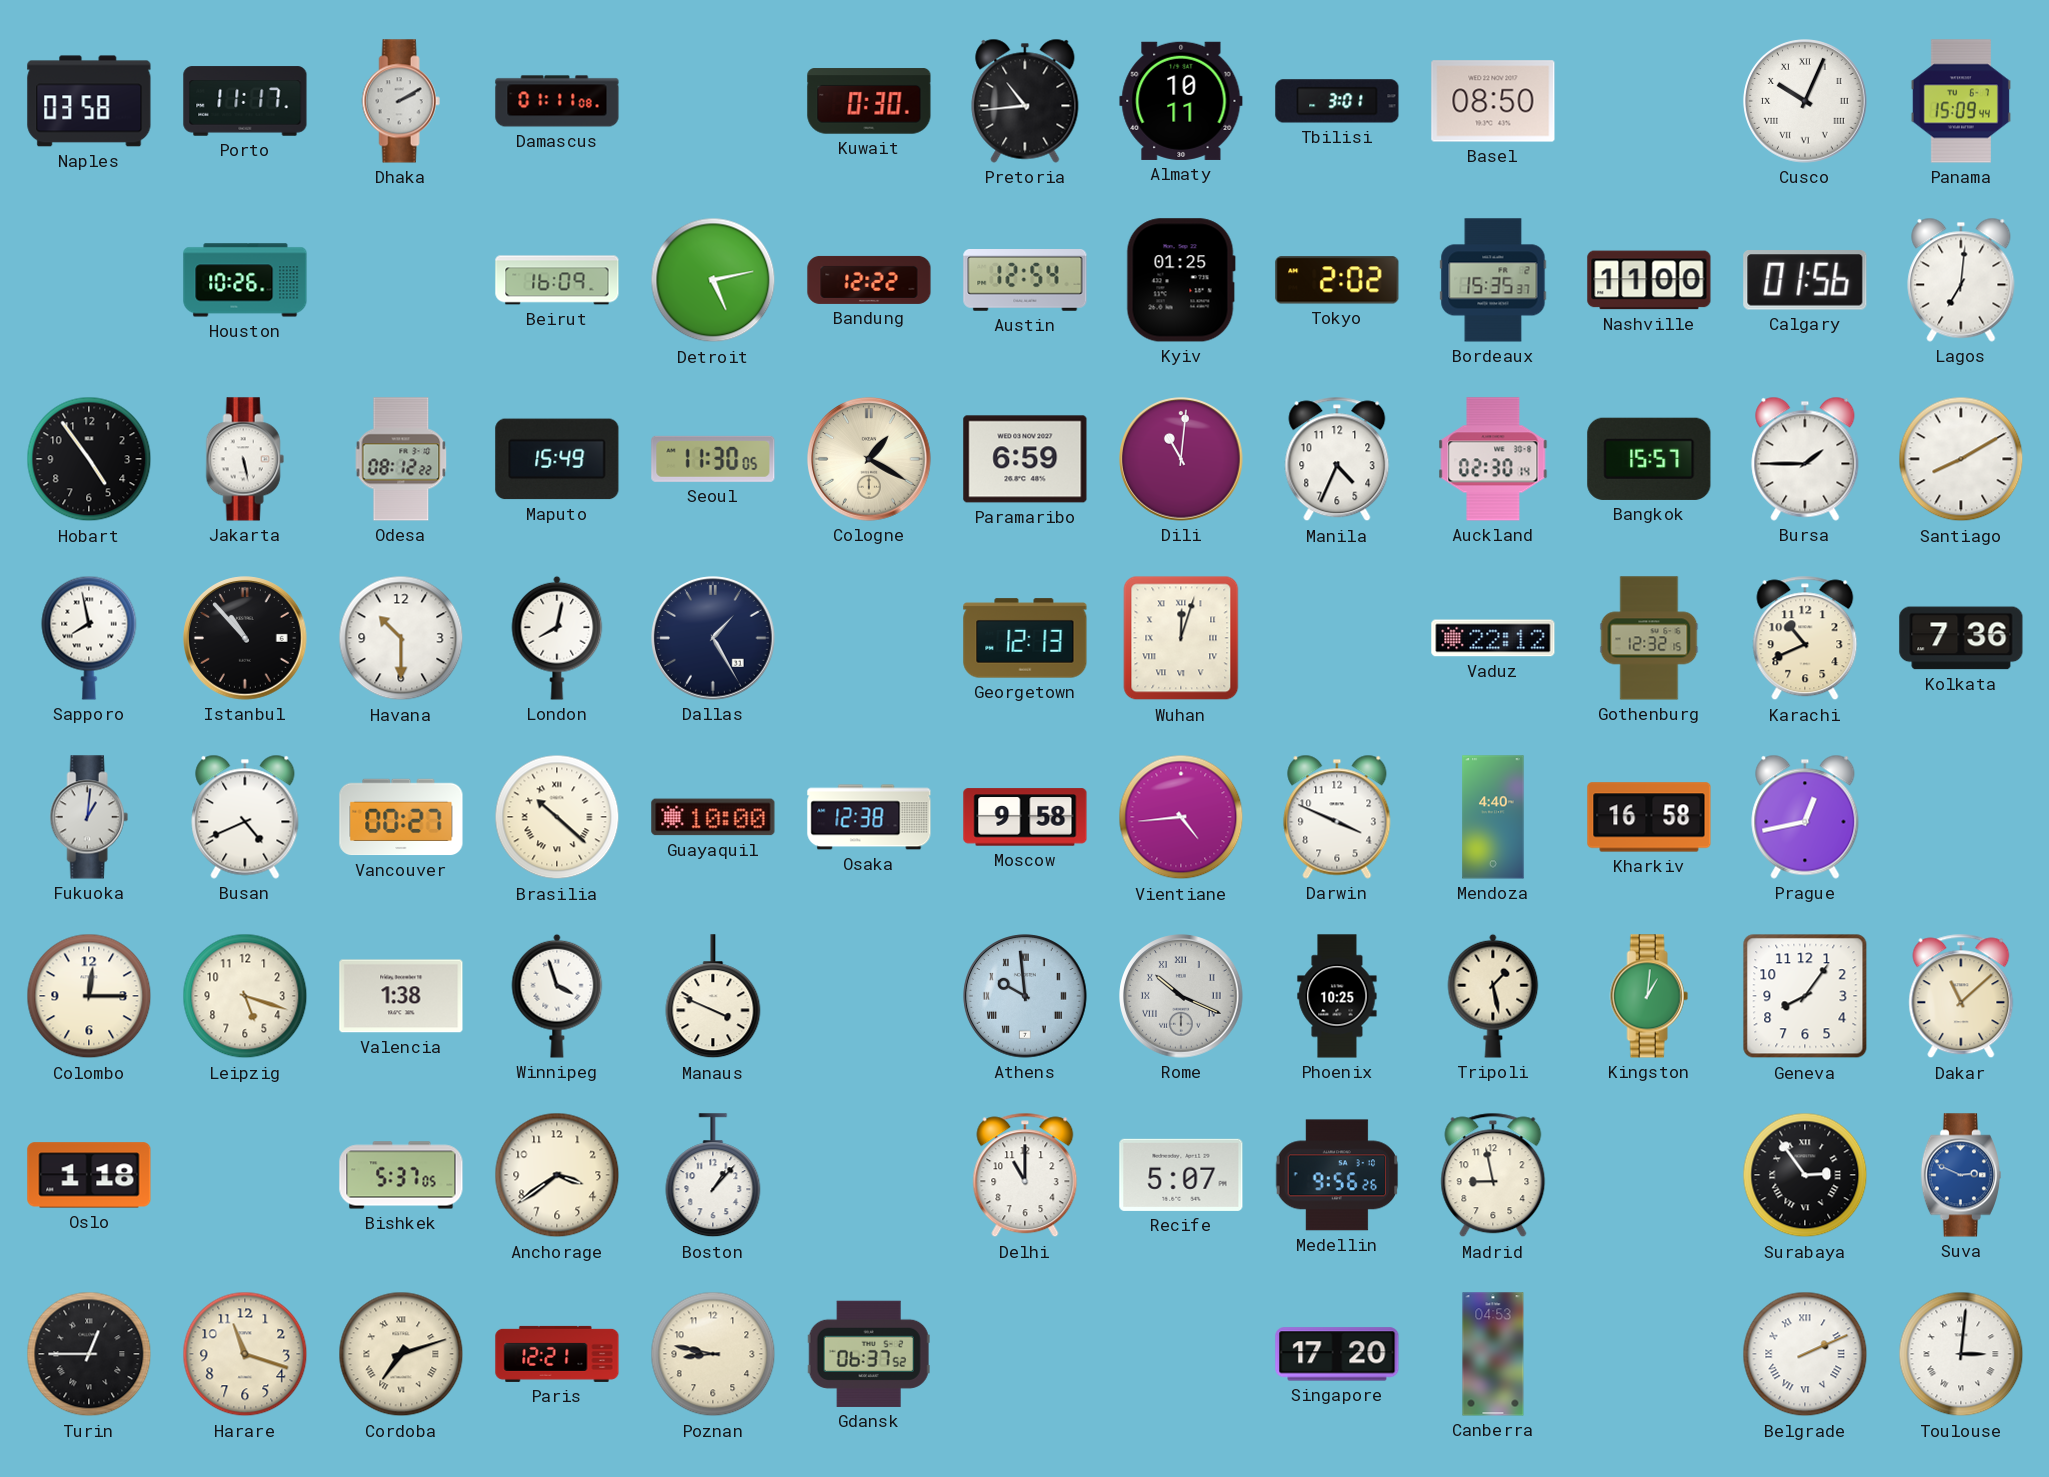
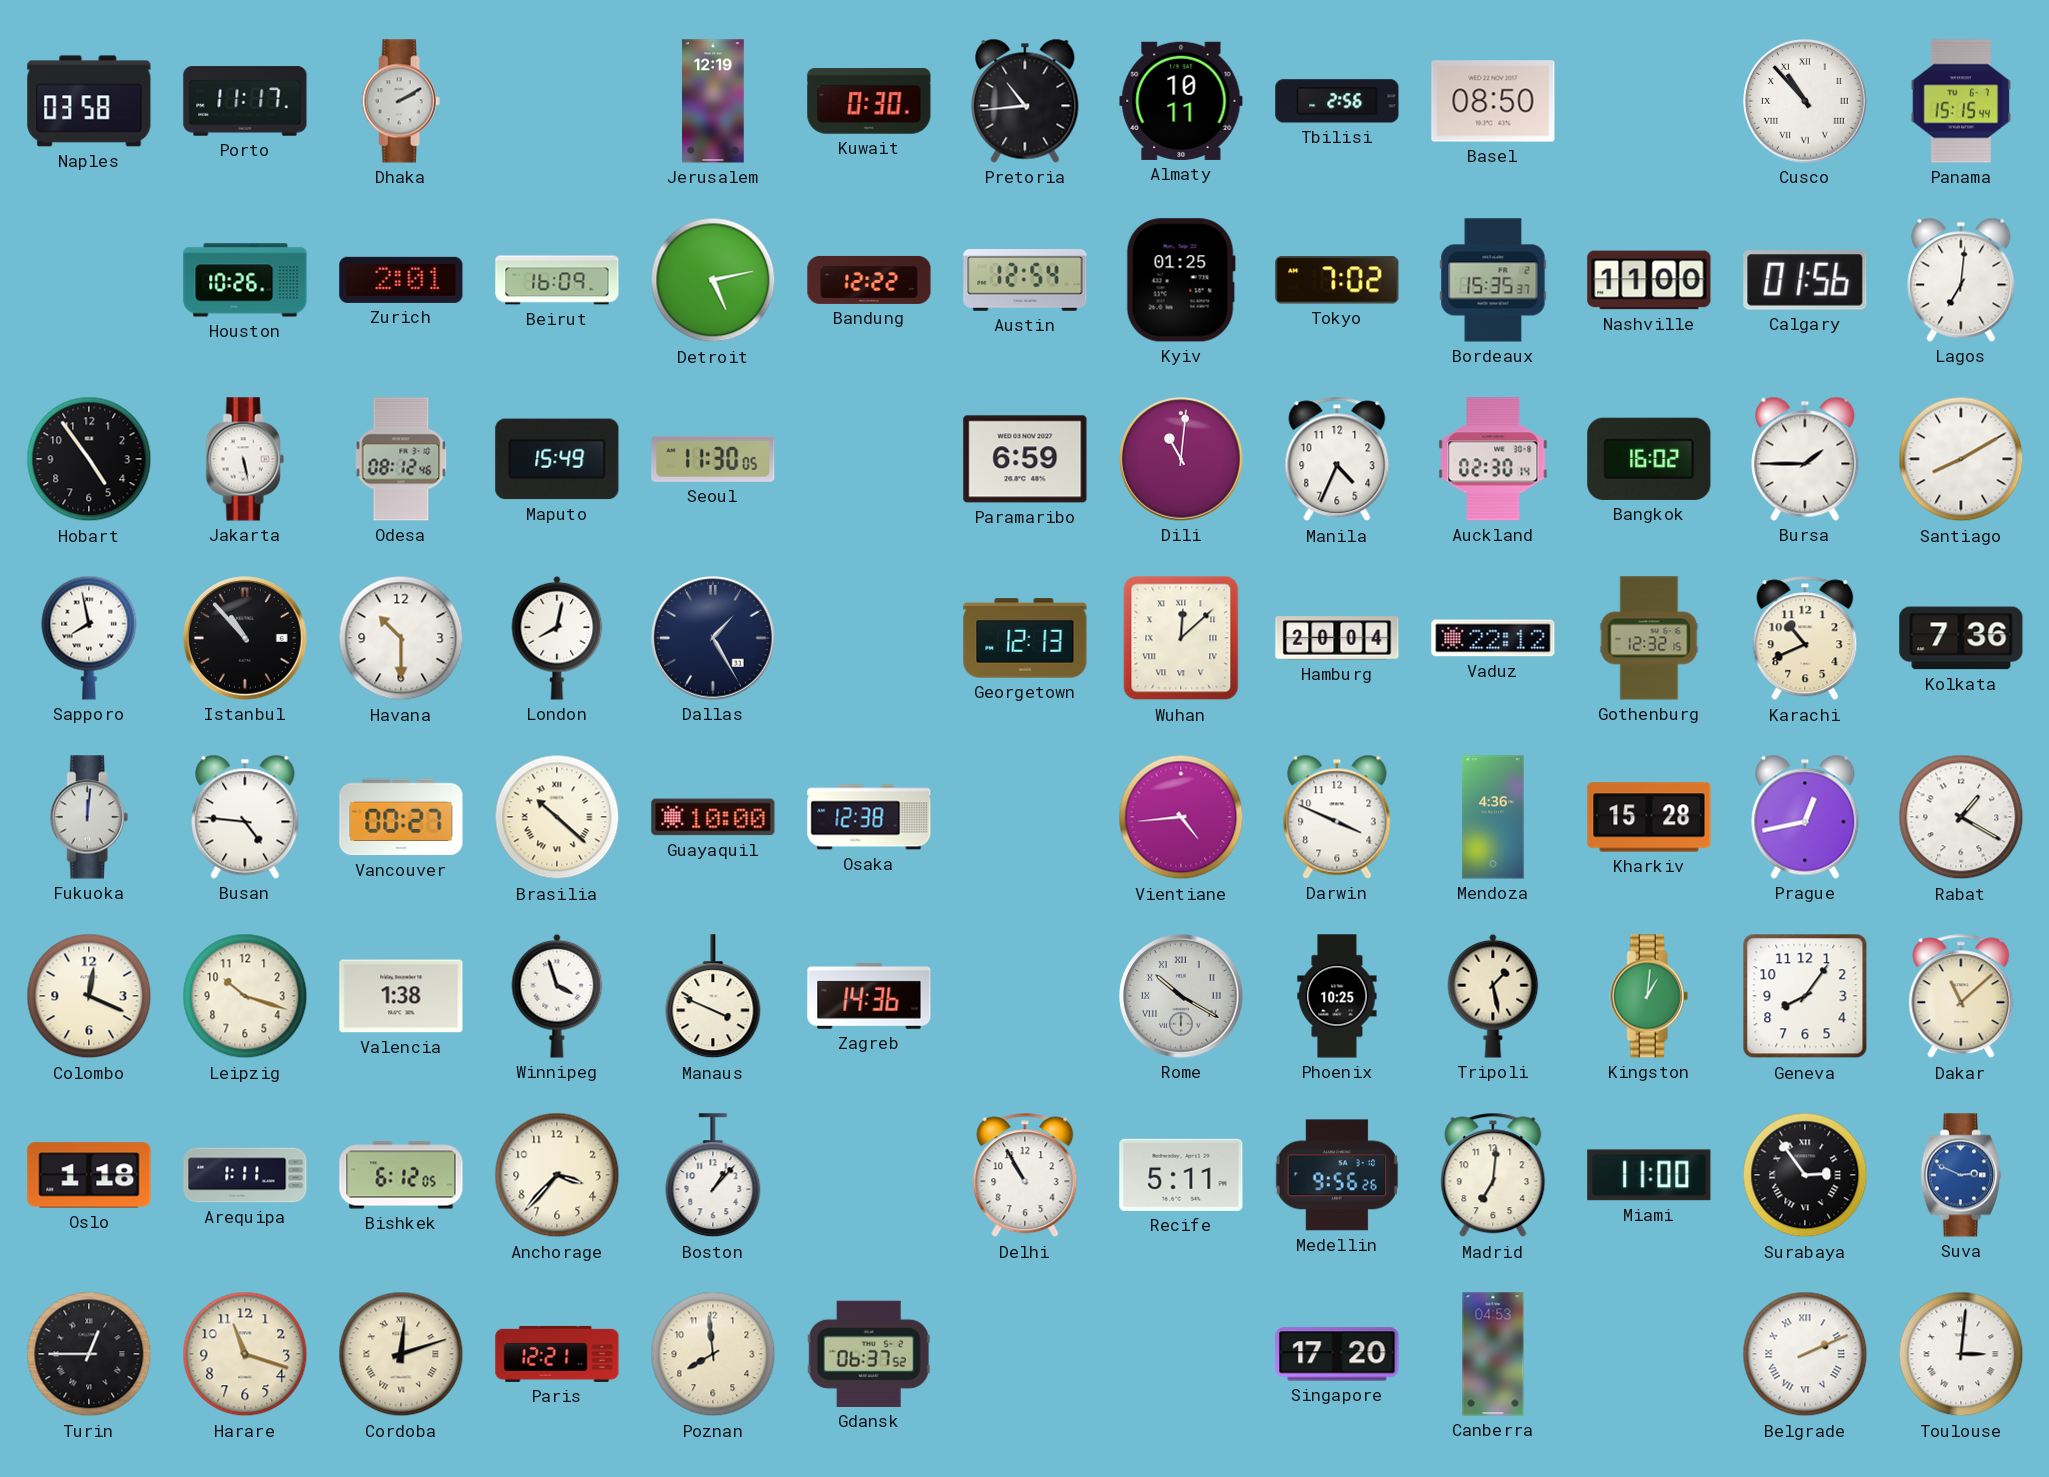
Damascus: 01:11 -> none (557, 101)
Jerusalem: none -> 12:19 (713, 101)
Tbilisi: 3:01 -> 2:56 (1337, 101)
Cusco: 10:04 -> 10:53 (1805, 101)
Panama: 15:09 -> 15:15 (1961, 101)
Zurich: none -> 2:01 (401, 280)
Tokyo: 2:02 -> 7:02 (1337, 280)
Odesa: 08:12:22 -> 08:12:46 (401, 459)
Cologne: 1:20 -> none (869, 459)
Bangkok: 15:57 -> 16:02 (1649, 459)
Wuhan: 12:03 -> 12:08 (1181, 638)
Hamburg: none -> 20:04 (1337, 638)
Fukuoka: 1:01 -> 12:01 (89, 817)
Busan: 4:41 -> 4:46 (245, 817)
Moscow: 9:58 -> none (1025, 817)
Mendoza: 4:40 -> 4:36 (1493, 817)
Kharkiv: 16:58 -> 15:28 (1649, 817)
Rabat: none -> 1:20 (1961, 817)
Colombo: 12:15 -> 12:19 (89, 996)
Leipzig: 5:18 -> 10:18 (245, 996)
Zagreb: none -> 14:36 (869, 997)
Athens: 9:59 -> none (1025, 996)
Rome: 10:19 -> 10:20 (1181, 996)
Arequipa: none -> 1:11 (245, 1175)
Bishkek: 5:37 -> 6:12 (401, 1175)
Anchorage: 3:39 -> 3:37 (557, 1175)
Delhi: 11:00 -> 10:55 (1025, 1175)
Recife: 5:07 -> 5:11 (1181, 1175)
Madrid: 8:58 -> 7:01 (1493, 1175)
Miami: none -> 11:00 (1649, 1175)
Cordoba: 7:12 -> 12:12 (401, 1354)
Poznan: 8:47 -> 7:59 (713, 1354)
